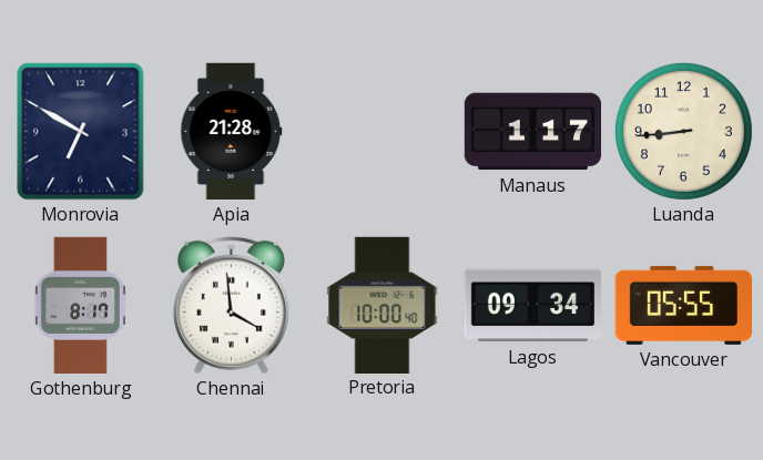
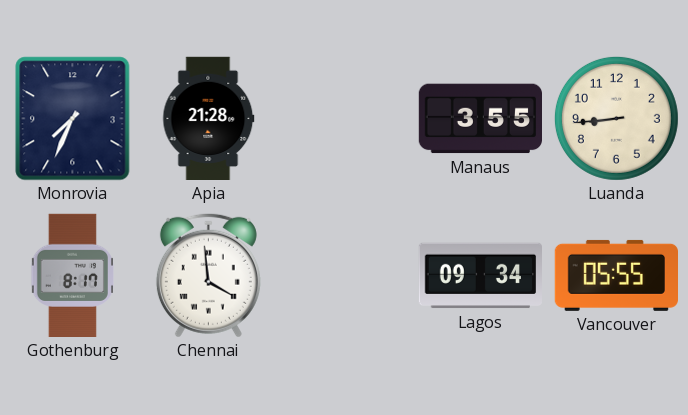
Monrovia: 6:50 -> 7:34 (73, 119)
Manaus: 1:17 -> 3:55 (480, 119)
Pretoria: 10:00 -> none (383, 305)
